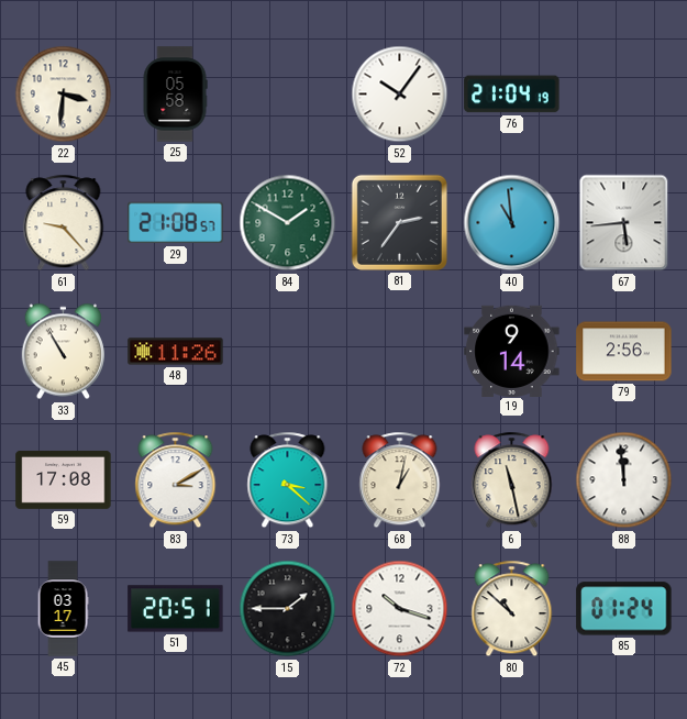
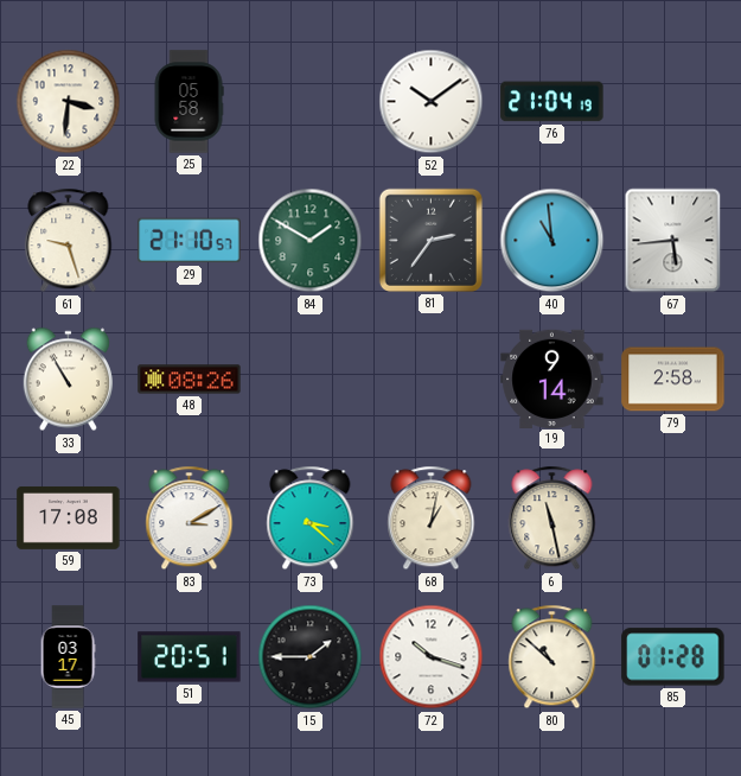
52: 10:06 -> 10:09 (432, 102)
61: 9:23 -> 9:27 (69, 241)
29: 21:08 -> 21:10 (190, 241)
48: 11:26 -> 08:26 (190, 380)
79: 2:56 -> 2:58 (673, 380)
88: 11:59 -> none (624, 480)
85: 01:24 -> 01:28 (673, 657)
